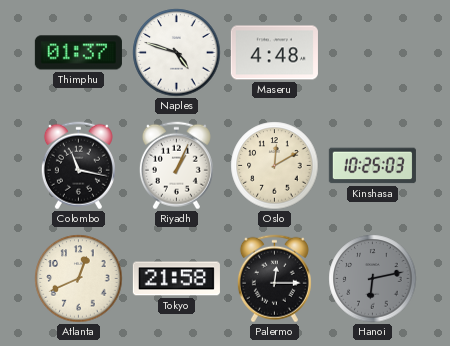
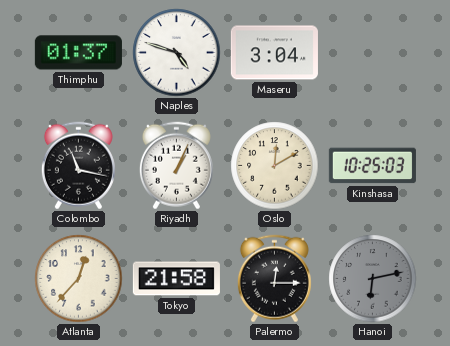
Maseru: 4:48 -> 3:04 (274, 53)
Atlanta: 12:41 -> 12:37 (79, 279)
